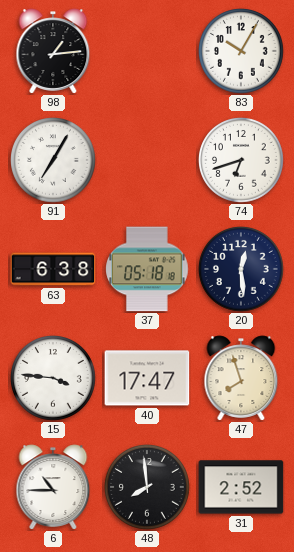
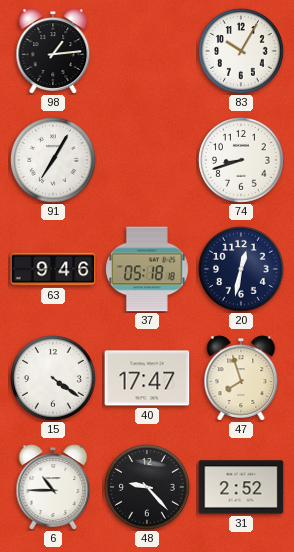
74: 6:42 -> 8:42 (242, 161)
63: 6:38 -> 9:46 (53, 269)
20: 12:29 -> 12:32 (242, 270)
15: 3:46 -> 4:21 (54, 379)
48: 7:59 -> 9:23 (148, 488)
